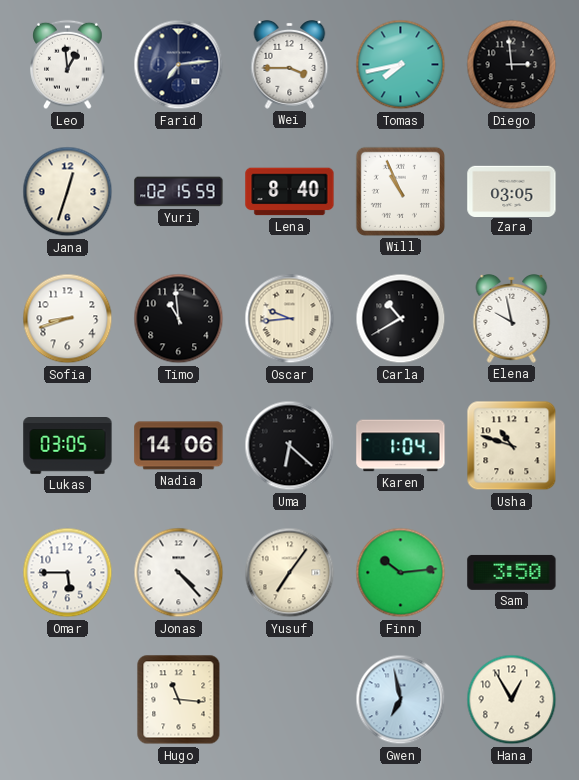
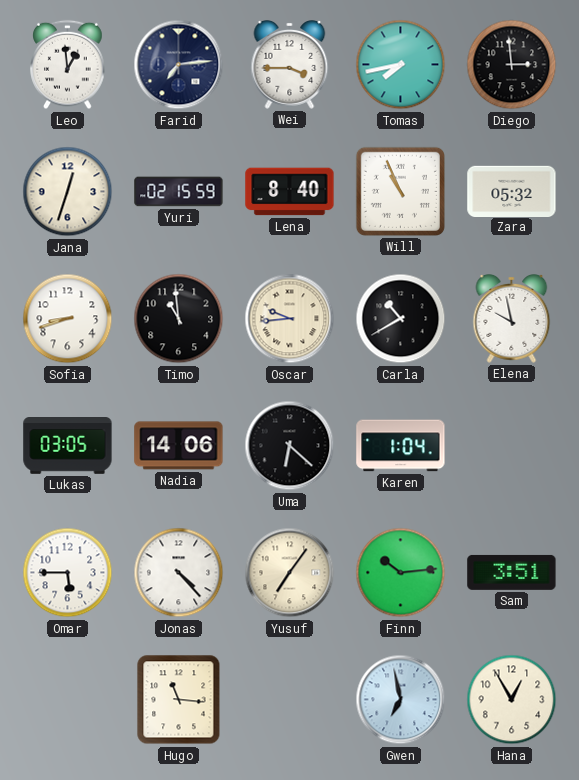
Zara: 03:05 -> 05:32 (512, 191)
Usha: 10:48 -> none (512, 446)
Sam: 3:50 -> 3:51 (512, 572)
